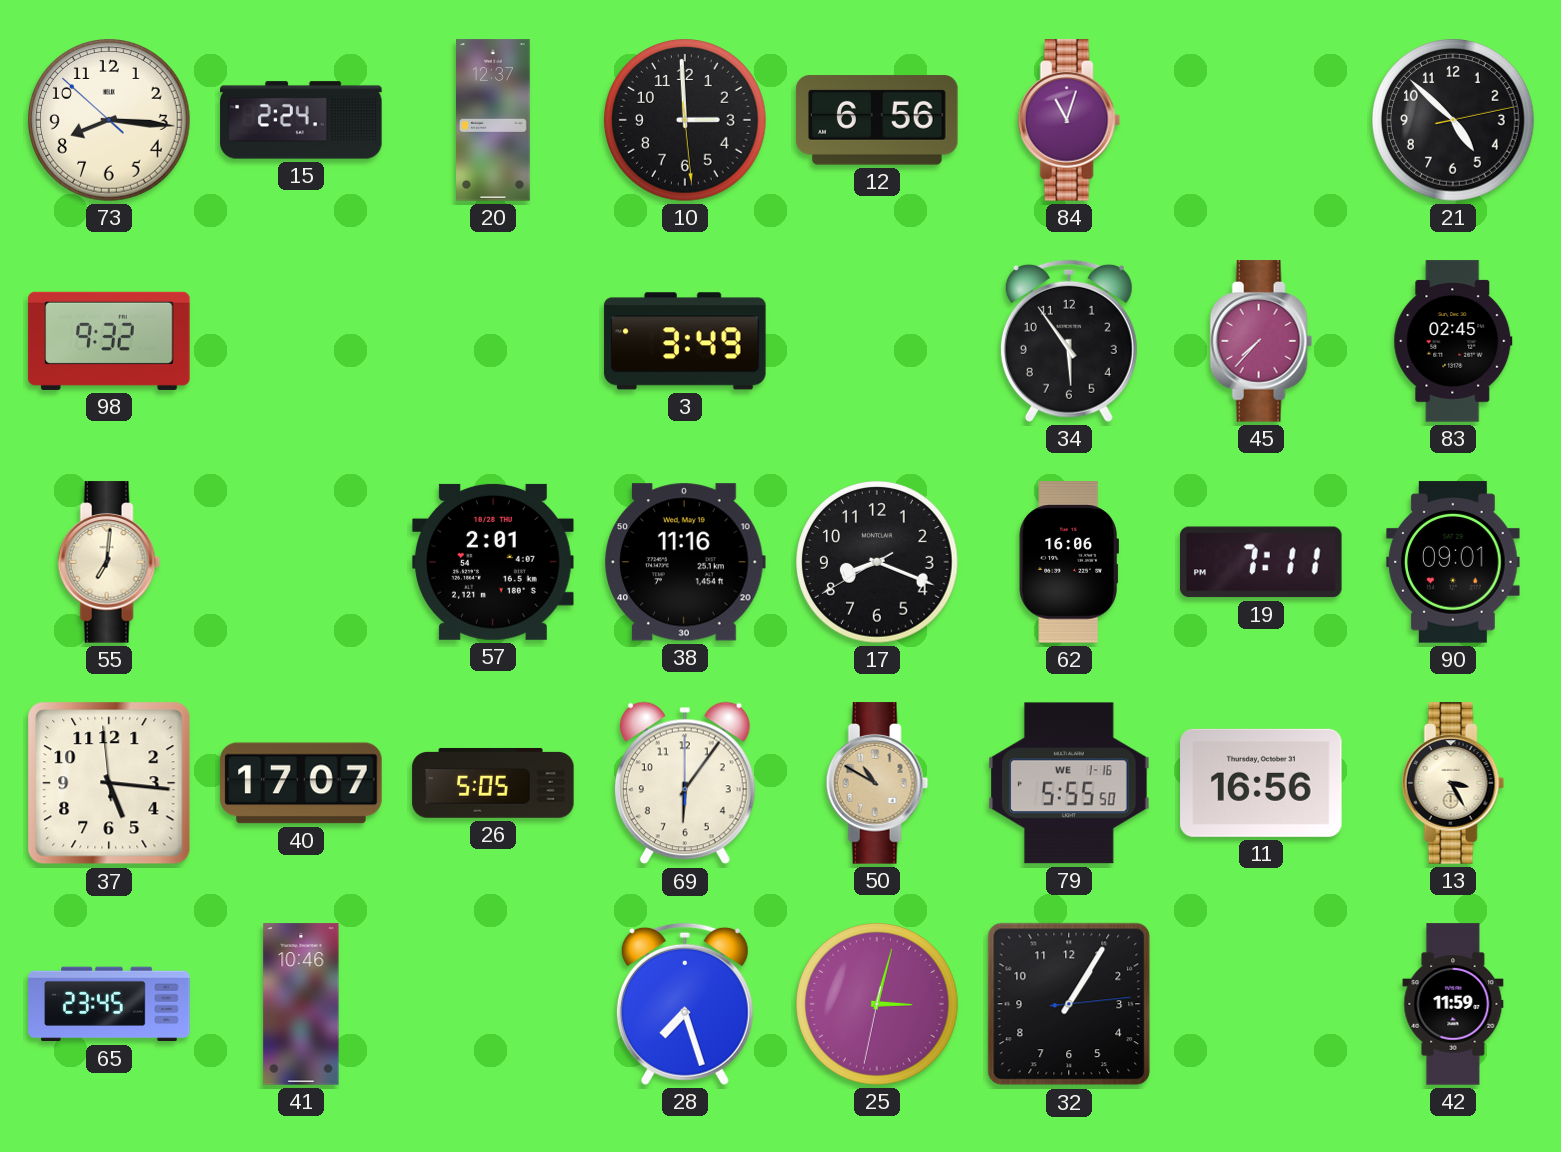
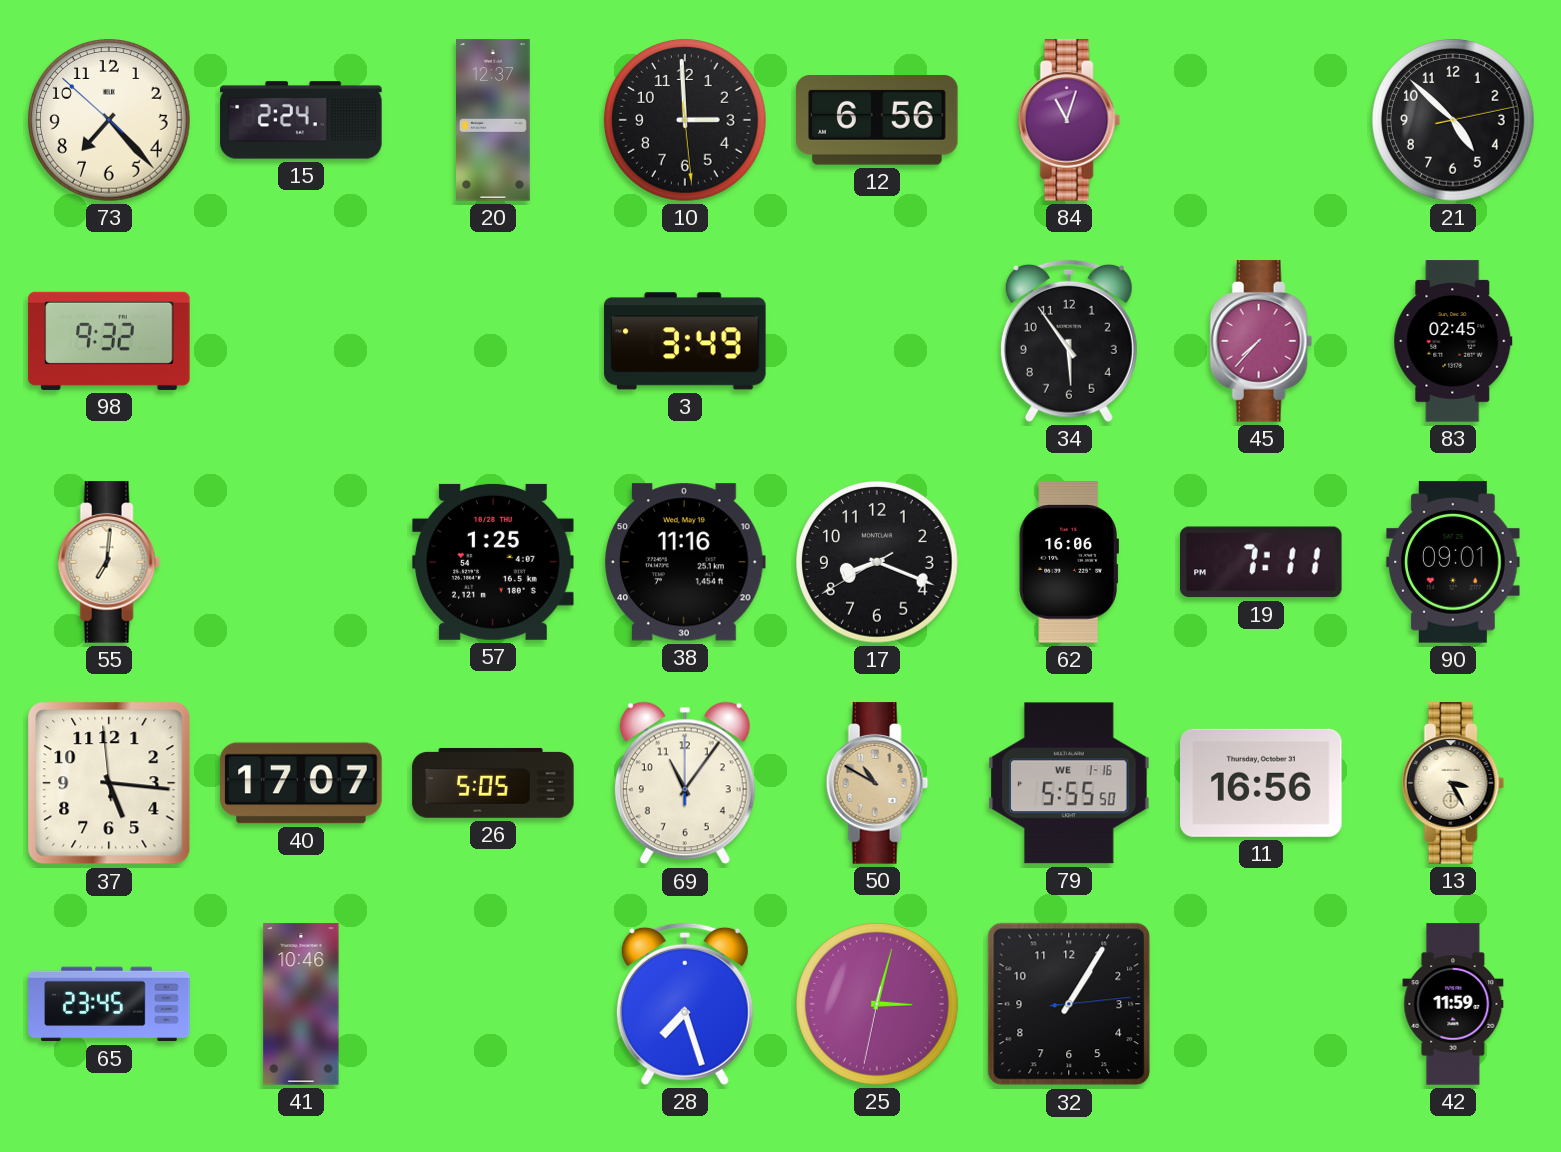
73: 8:15 -> 7:22 (109, 120)
57: 2:01 -> 1:25 (493, 562)
69: 6:06 -> 11:06 (685, 783)
